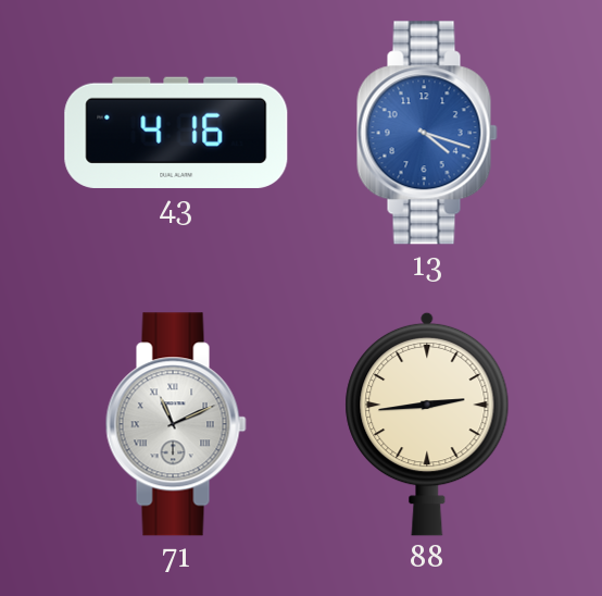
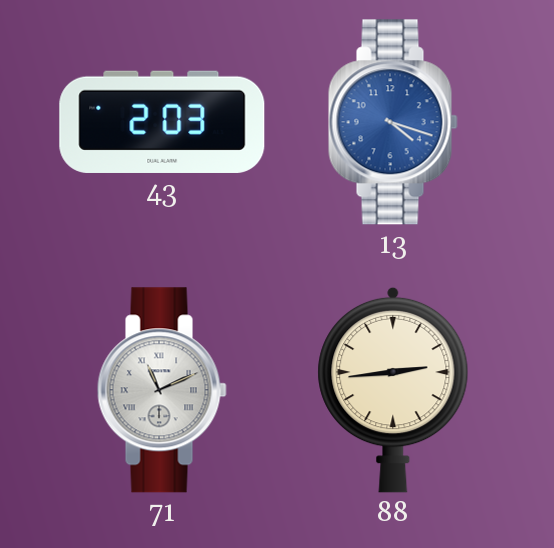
43: 4:16 -> 2:03 (162, 122)
